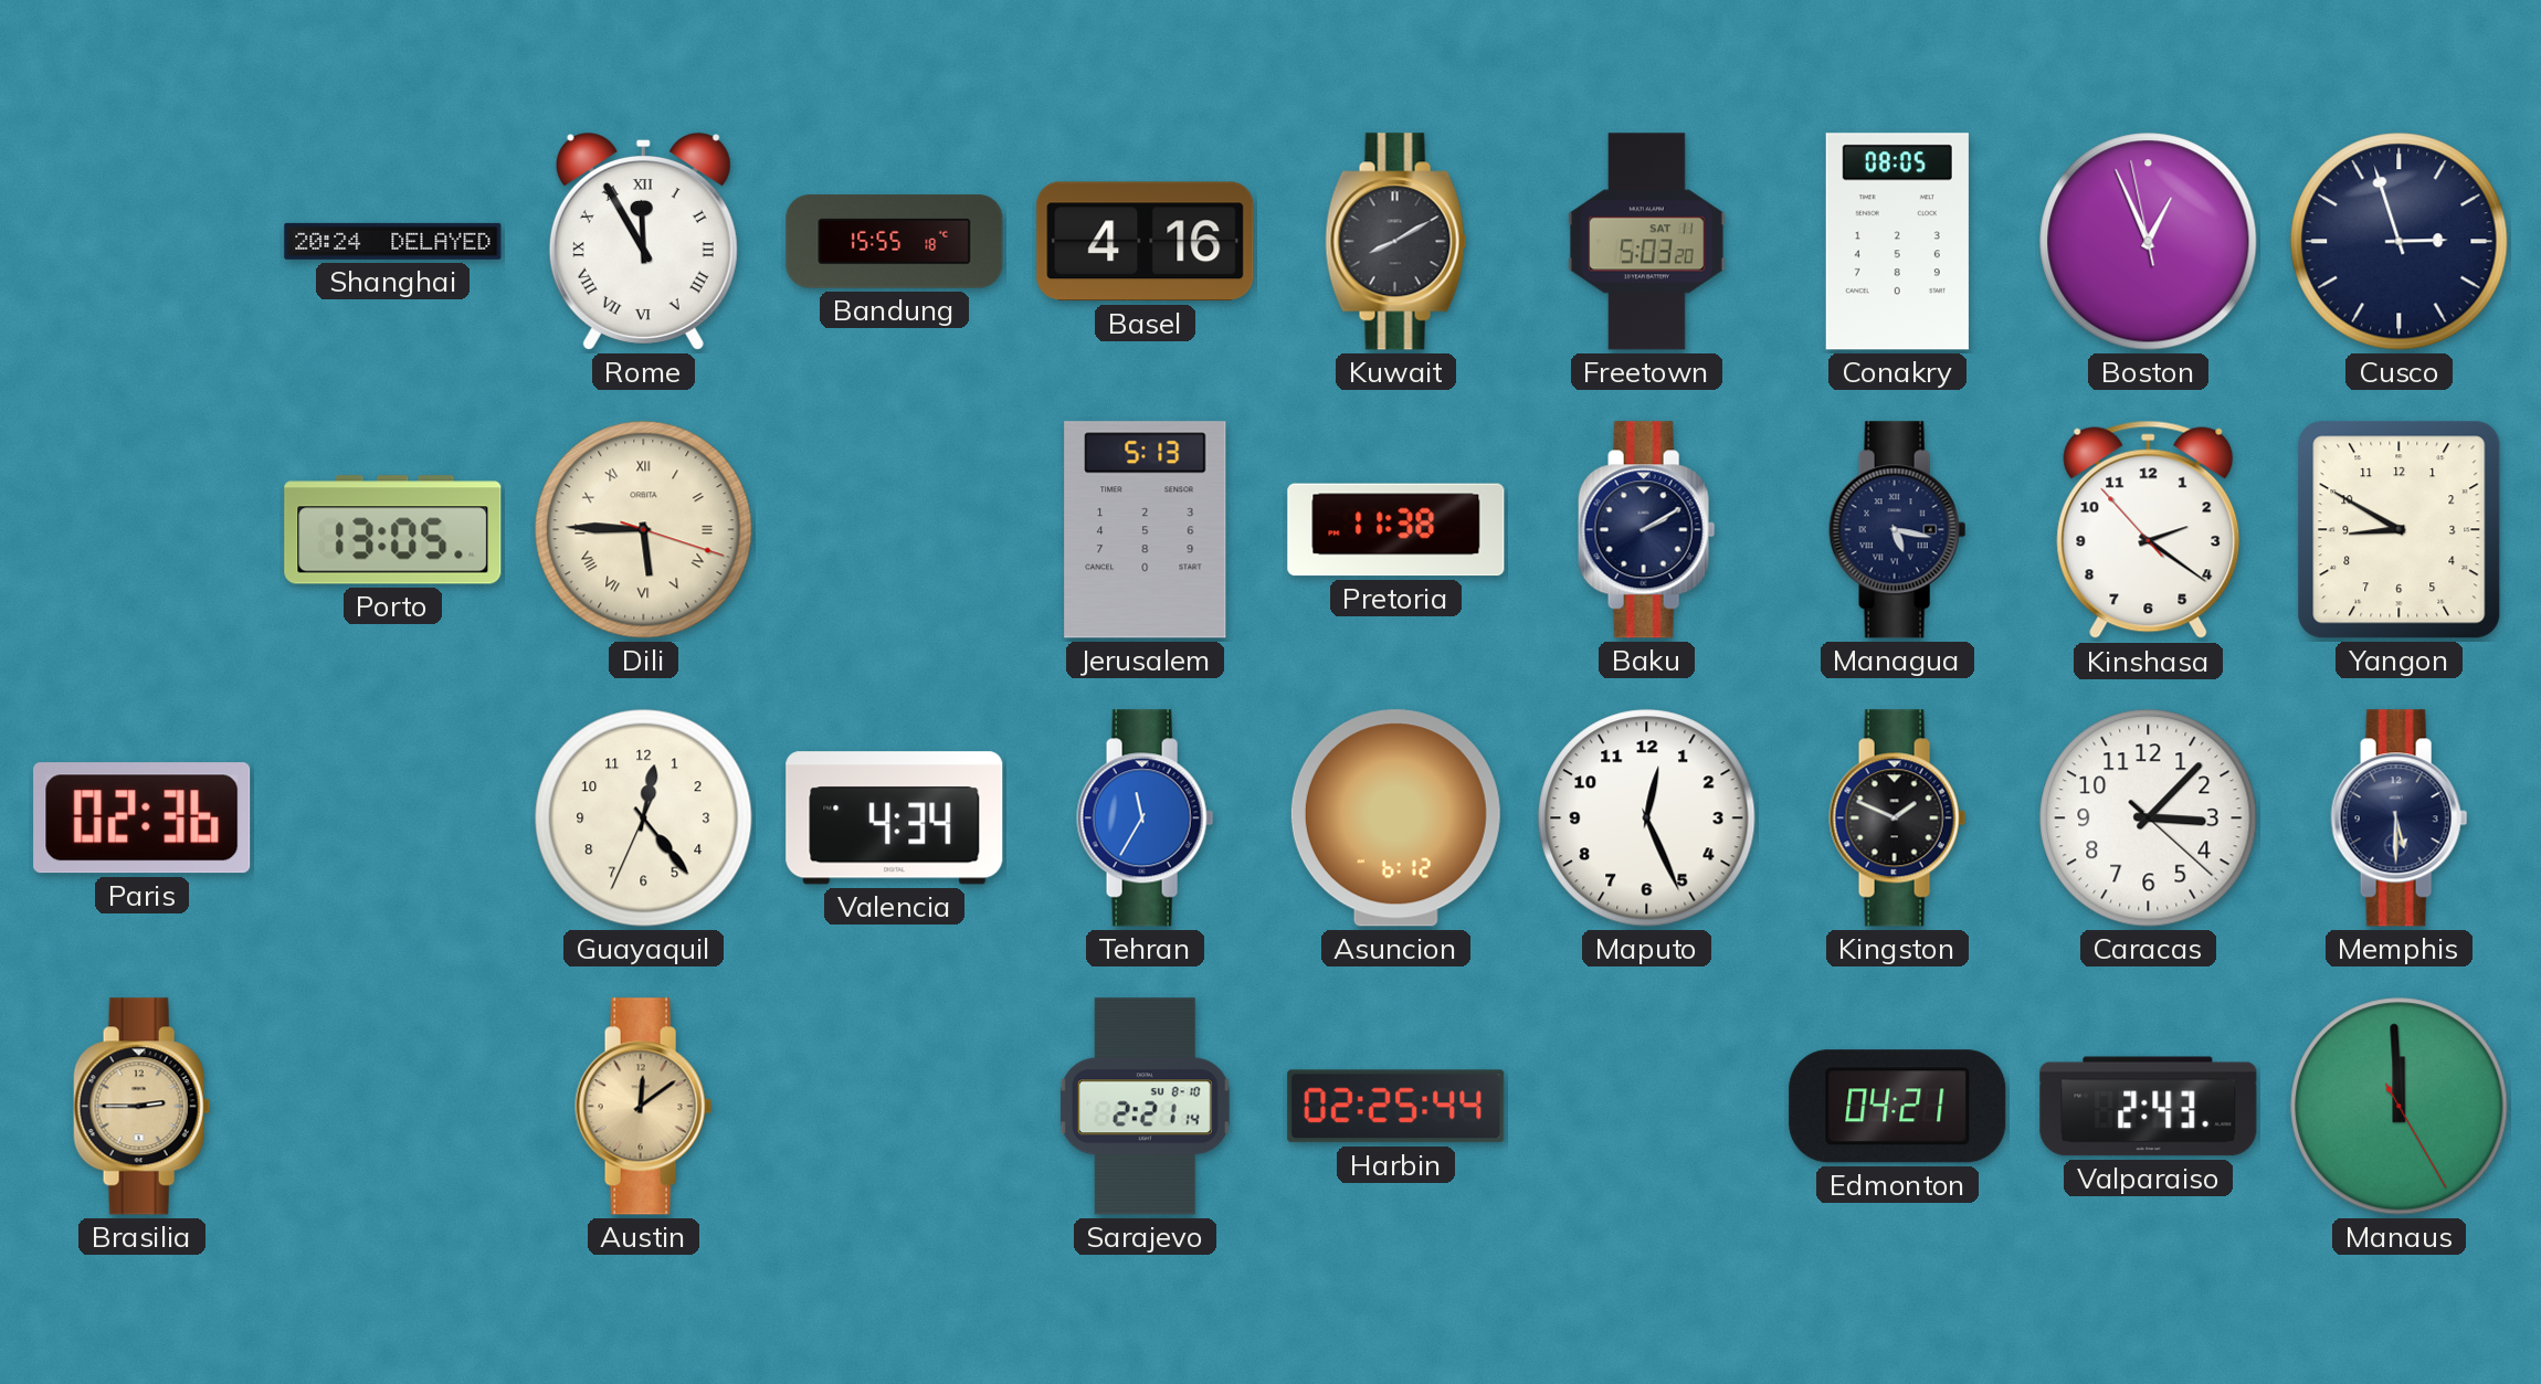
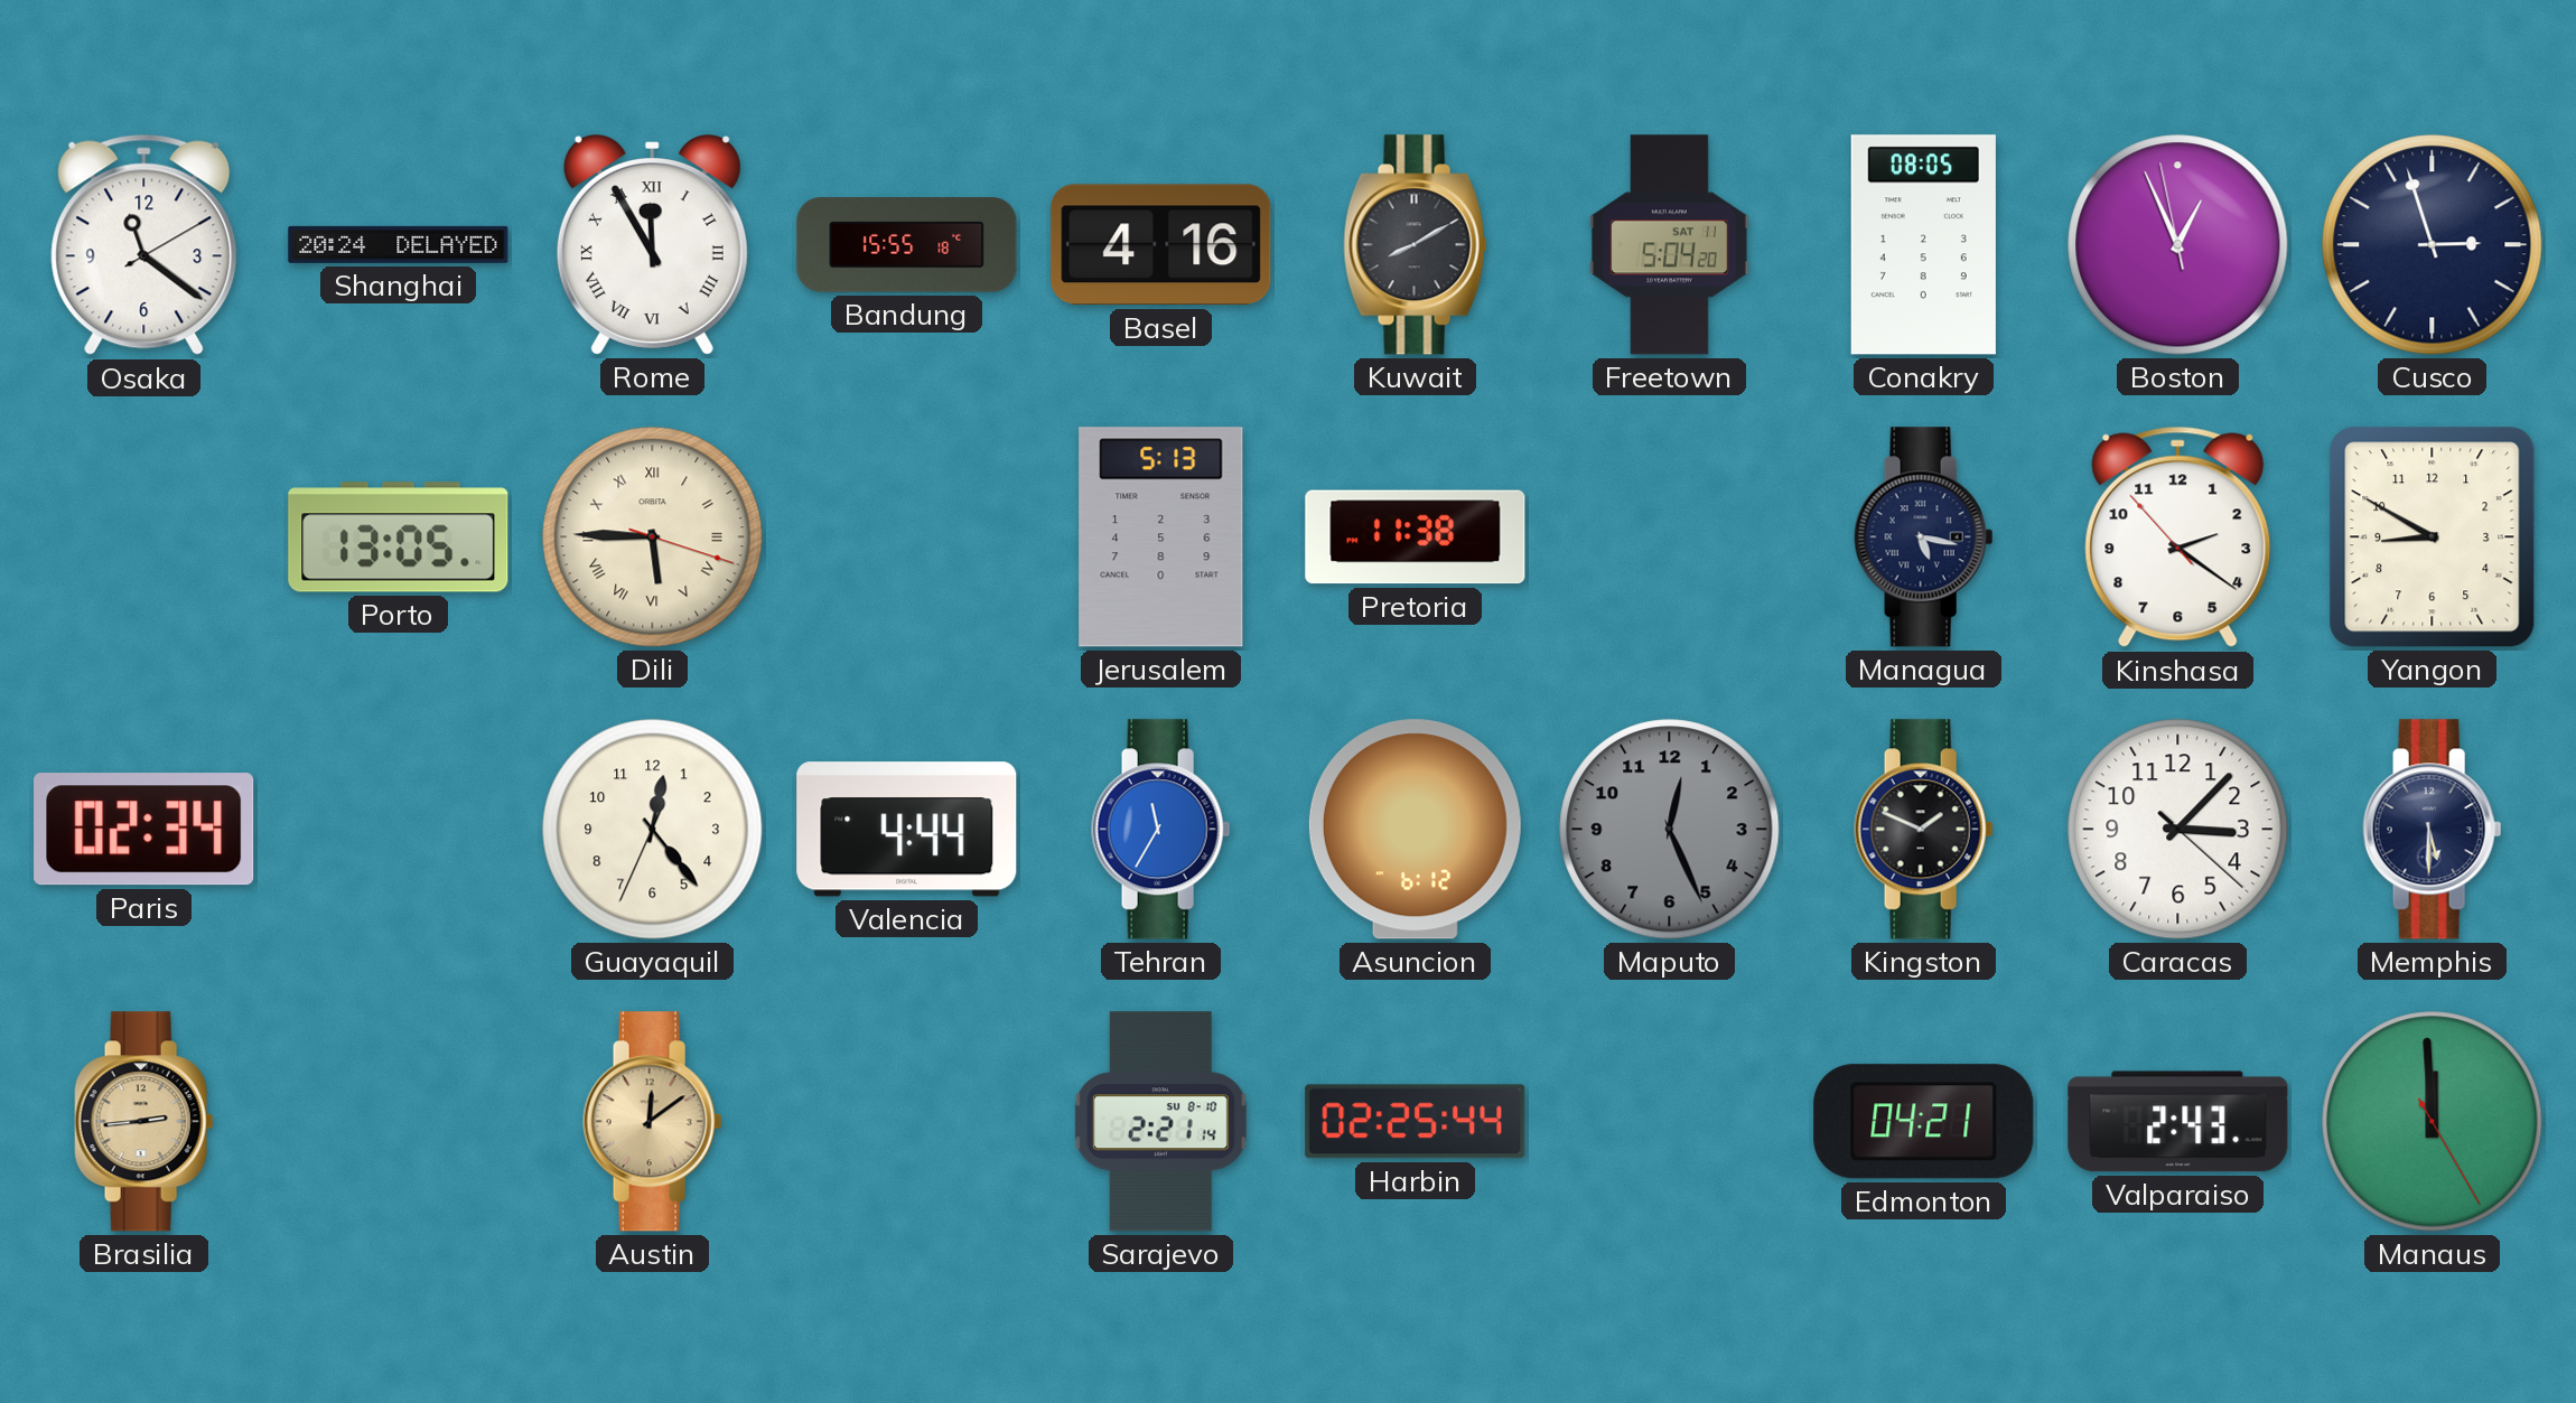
Osaka: none -> 11:21 (144, 245)
Freetown: 5:03 -> 5:04 (1670, 245)
Baku: 2:10 -> none (1647, 530)
Paris: 02:36 -> 02:34 (144, 830)
Valencia: 4:34 -> 4:44 (907, 830)
Maputo dial: white -> grey (1670, 830)
Brasilia: 2:45 -> 2:44 (144, 1122)
